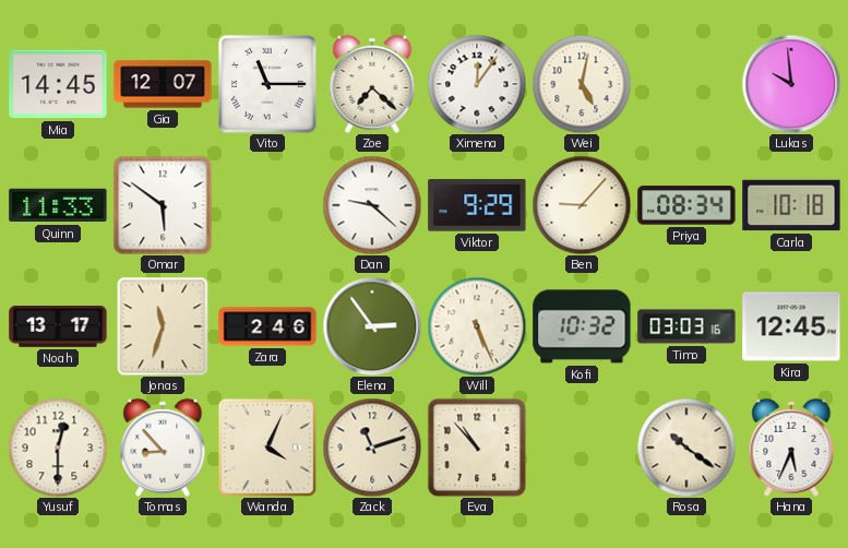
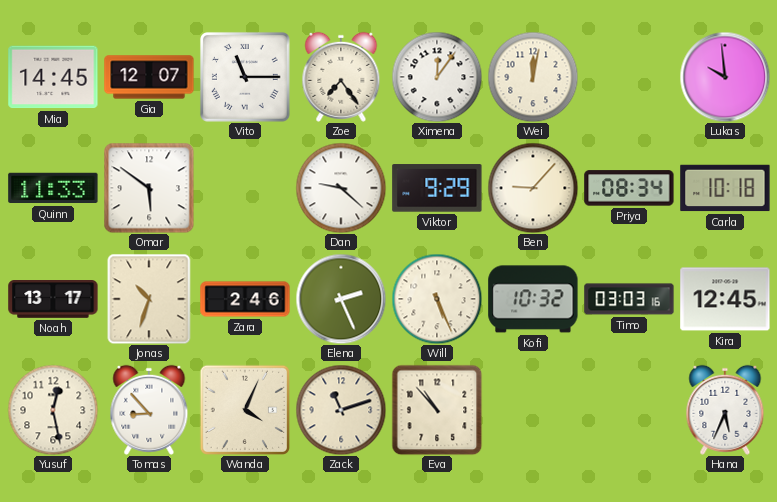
Zoe: 7:22 -> 7:24 (341, 77)
Wei: 5:02 -> 12:02 (533, 77)
Jonas: 11:33 -> 10:33 (149, 299)
Elena: 2:54 -> 2:26 (341, 299)
Yusuf: 12:30 -> 12:28 (53, 410)
Rosa: 10:21 -> none (686, 448)
